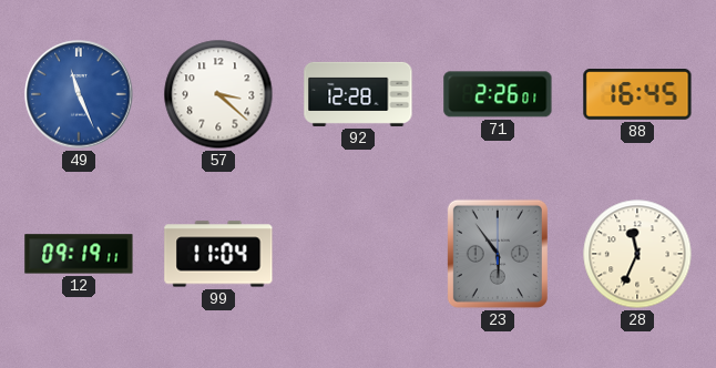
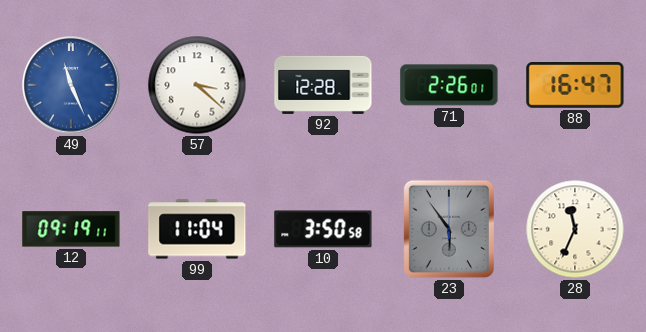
88: 16:45 -> 16:47 (575, 86)
10: none -> 3:50 (323, 229)
